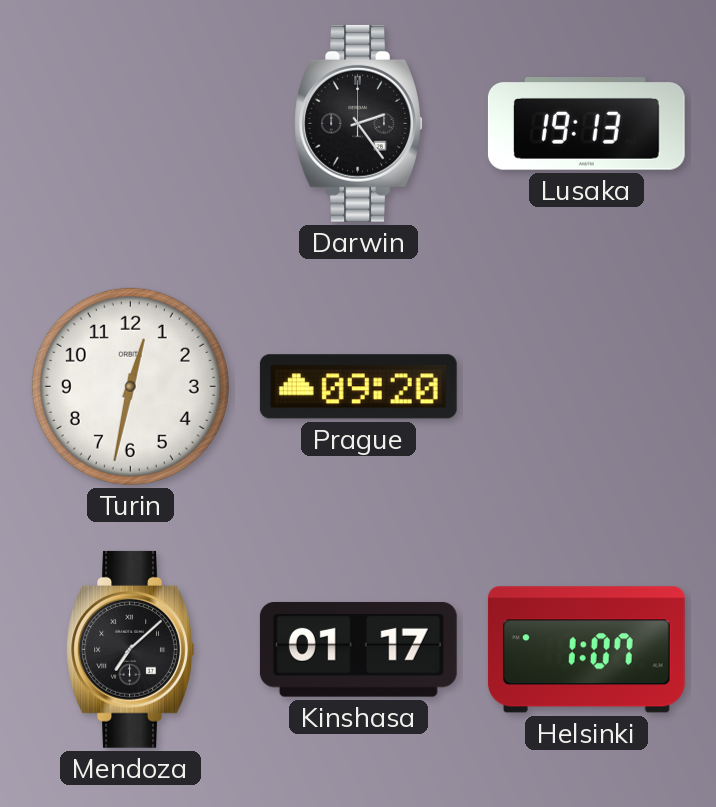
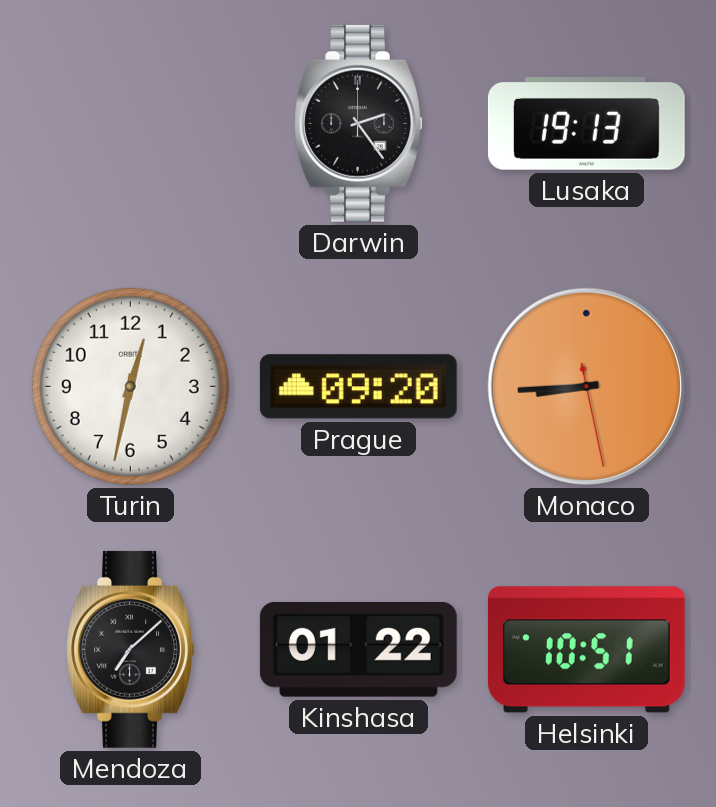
Monaco: none -> 8:44 (586, 386)
Kinshasa: 01:17 -> 01:22 (358, 649)
Helsinki: 1:07 -> 10:51 (586, 650)
